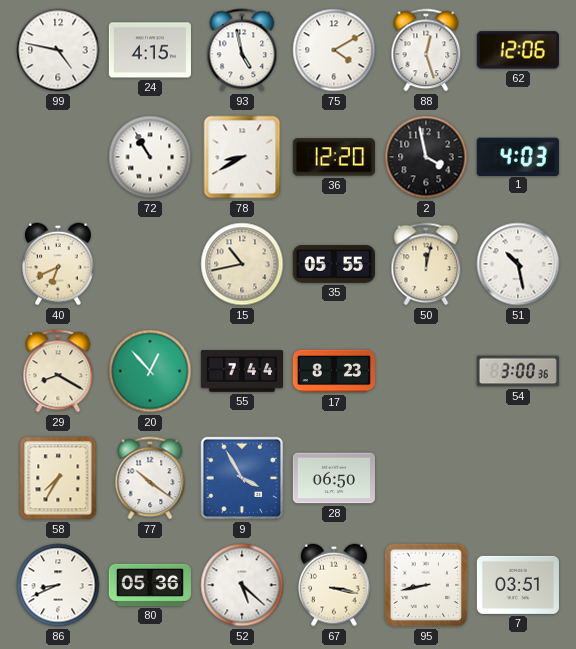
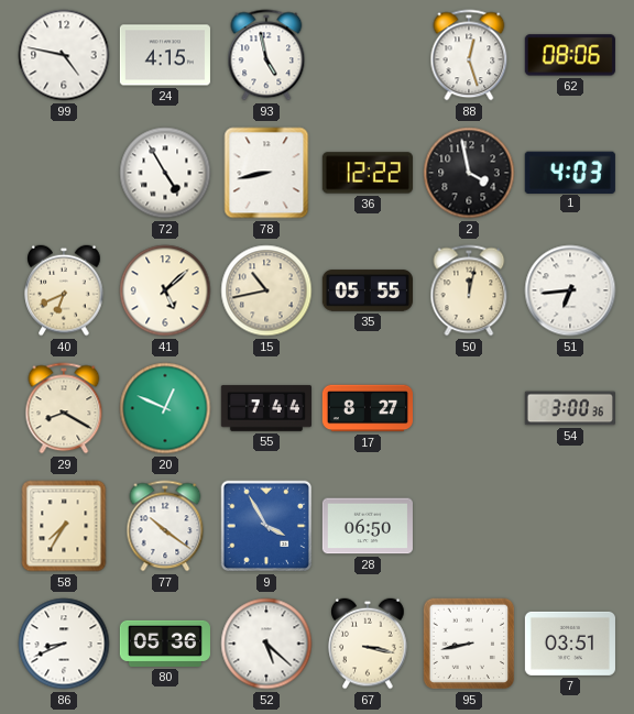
75: 4:10 -> none (334, 50)
62: 12:06 -> 08:06 (570, 55)
72: 10:55 -> 4:55 (165, 173)
78: 8:40 -> 8:43 (266, 173)
36: 12:20 -> 12:22 (368, 173)
41: none -> 5:08 (165, 290)
51: 10:28 -> 6:44 (570, 290)
20: 12:53 -> 12:49 (165, 408)
17: 8:23 -> 8:27 (367, 408)
